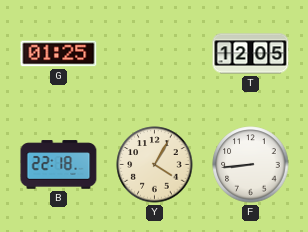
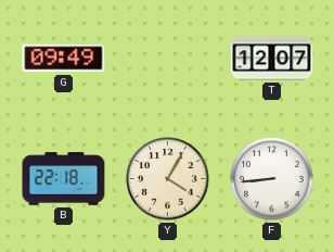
G: 01:25 -> 09:49 (64, 59)
T: 12:05 -> 12:07 (272, 59)
